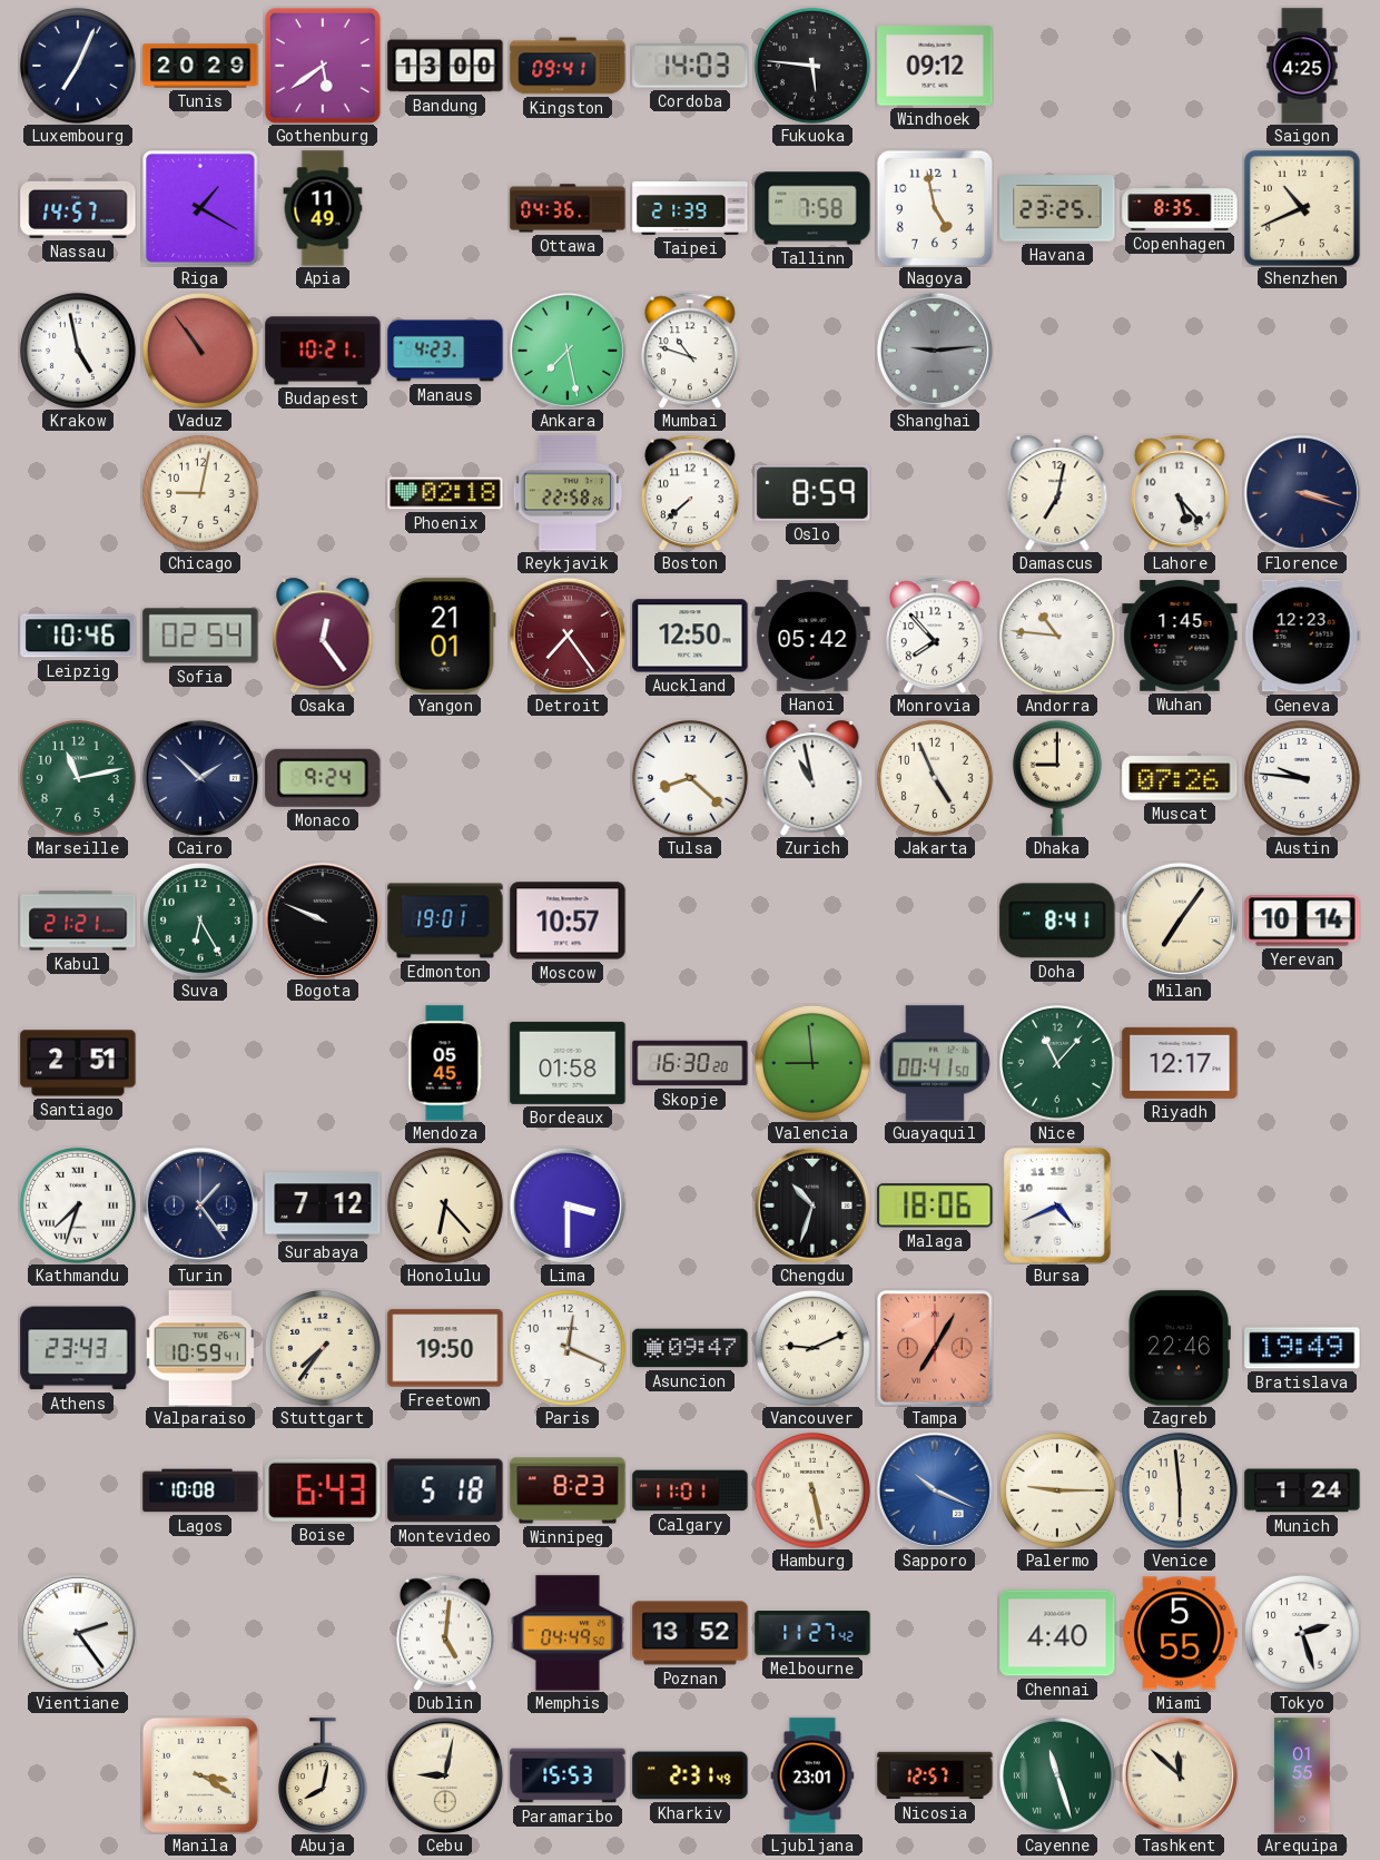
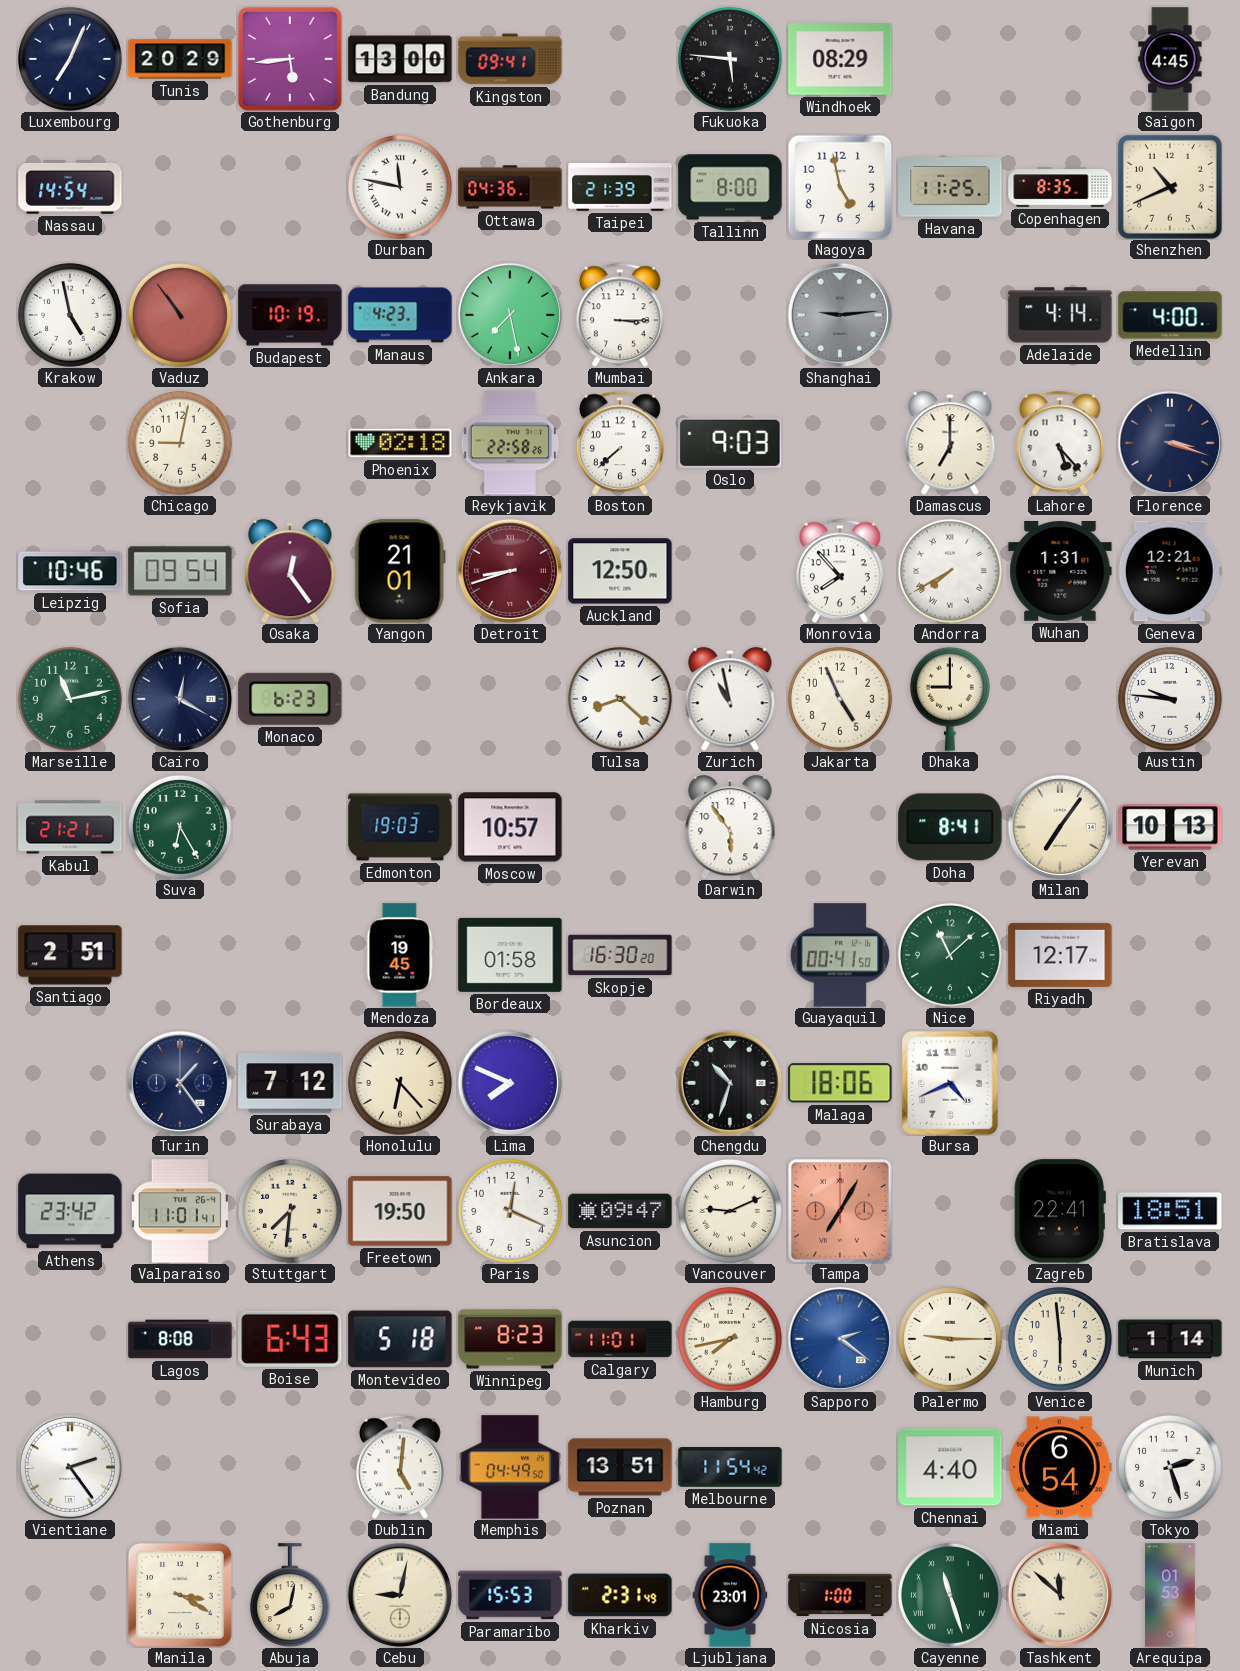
Gothenburg: 5:39 -> 5:44 (290, 59)
Cordoba: 14:03 -> none (690, 66)
Windhoek: 09:12 -> 08:29 (840, 59)
Saigon: 4:25 -> 4:45 (1170, 59)
Nassau: 14:57 -> 14:54 (70, 188)
Riga: 1:20 -> none (200, 208)
Apia: 11:49 -> none (323, 208)
Durban: none -> 11:47 (400, 187)
Tallinn: 7:58 -> 8:00 (730, 187)
Havana: 23:25 -> 11:25 (950, 187)
Budapest: 10:21 -> 10:19 (290, 315)
Mumbai: 10:48 -> 3:15 (620, 315)
Adelaide: none -> 4:14 (1060, 315)
Medellin: none -> 4:00 (1170, 315)
Oslo: 8:59 -> 9:03 (730, 443)
Damascus: 7:02 -> 7:00 (950, 443)
Sofia: 02:54 -> 09:54 (180, 571)
Detroit: 7:24 -> 8:42 (510, 571)
Hanoi: 05:42 -> none (812, 636)
Andorra: 10:46 -> 7:40 (950, 571)
Wuhan: 1:45 -> 1:31 (1060, 571)
Geneva: 12:23 -> 12:21 (1170, 571)
Cairo: 1:52 -> 12:20 (180, 699)
Monaco: 9:24 -> 6:23 (290, 699)
Muscat: 07:26 -> none (1180, 778)
Bogota: 9:49 -> none (323, 921)
Edmonton: 19:01 -> 19:03 (400, 827)
Darwin: none -> 5:54 (730, 827)
Yerevan: 10:14 -> 10:13 (1170, 827)
Mendoza: 05:45 -> 19:45 (400, 955)
Valencia: 8:59 -> none (812, 1063)
Nice: 11:07 -> 11:08 (950, 955)
Kathmandu: 7:33 -> none (78, 1205)
Lima: 3:30 -> 7:49 (510, 1083)
Athens: 23:43 -> 23:42 (70, 1211)
Valparaiso: 10:59 -> 11:01 (180, 1211)
Stuttgart: 7:36 -> 7:31 (290, 1211)
Zagreb: 22:46 -> 22:41 (1060, 1211)
Bratislava: 19:49 -> 18:51 (1170, 1211)
Lagos: 10:08 -> 8:08 (180, 1339)
Hamburg: 5:28 -> 7:43 (730, 1339)
Sapporo: 10:19 -> 2:21 (840, 1339)
Munich: 1:24 -> 1:14 (1170, 1339)
Poznan: 13:52 -> 13:51 (620, 1467)
Melbourne: 11:27 -> 11:54 (730, 1467)
Miami: 5:55 -> 6:54 (1060, 1467)
Nicosia: 12:57 -> 1:00 (840, 1595)
Arequipa: 01:55 -> 01:53 (1170, 1595)
